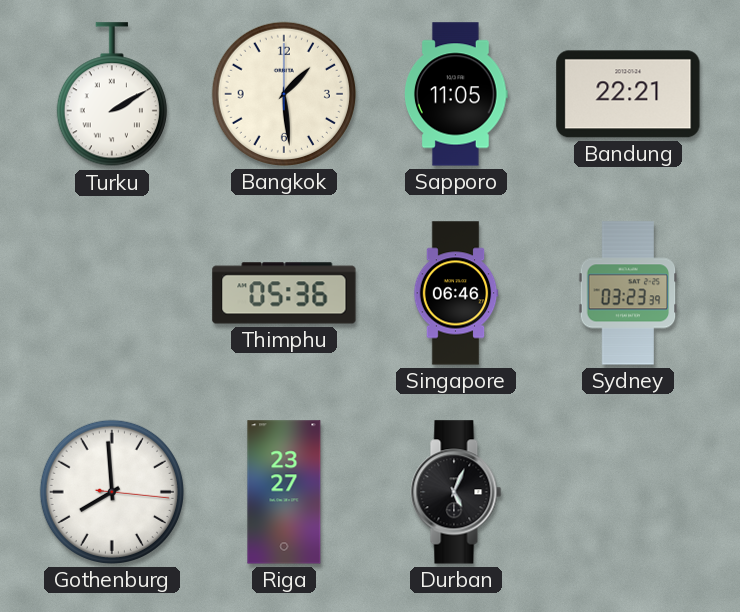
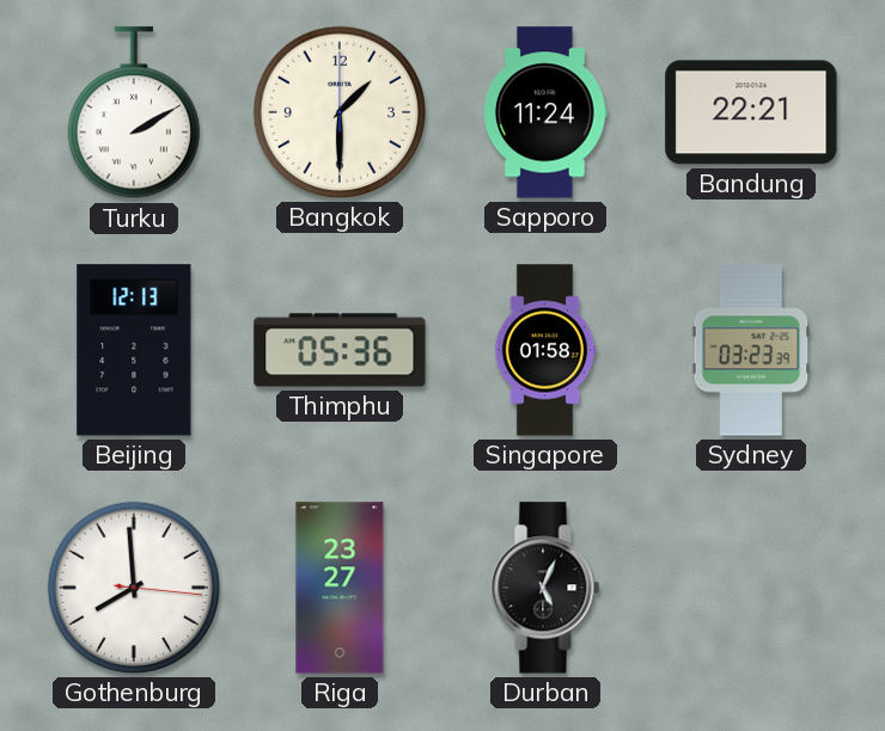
Bangkok: 1:29 -> 1:30 (340, 112)
Sapporo: 11:05 -> 11:24 (547, 112)
Beijing: none -> 12:13 (134, 350)
Singapore: 06:46 -> 01:58 (545, 350)
